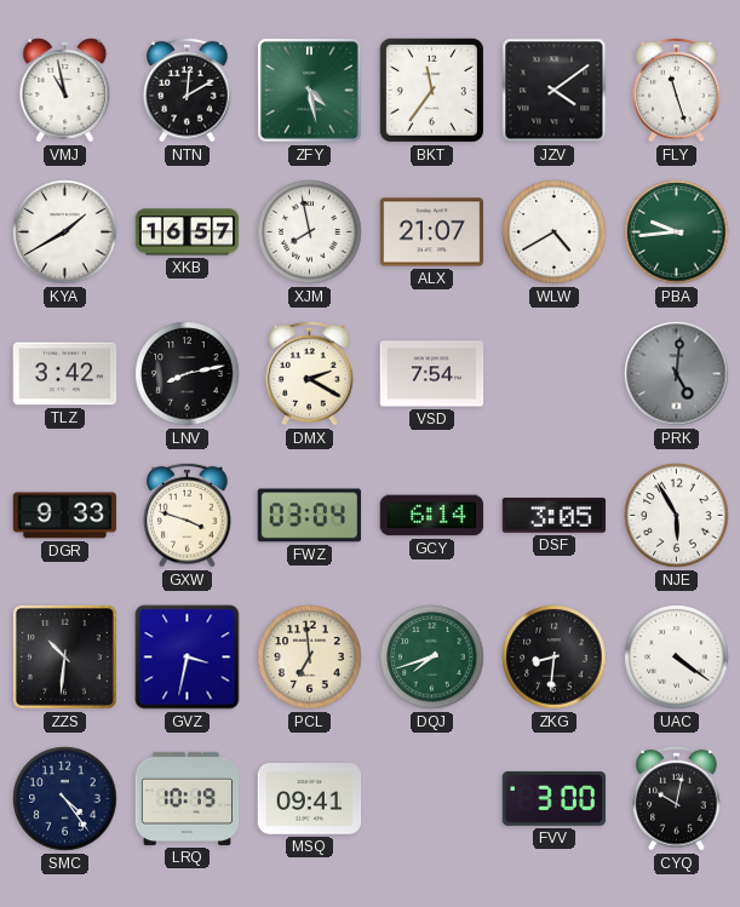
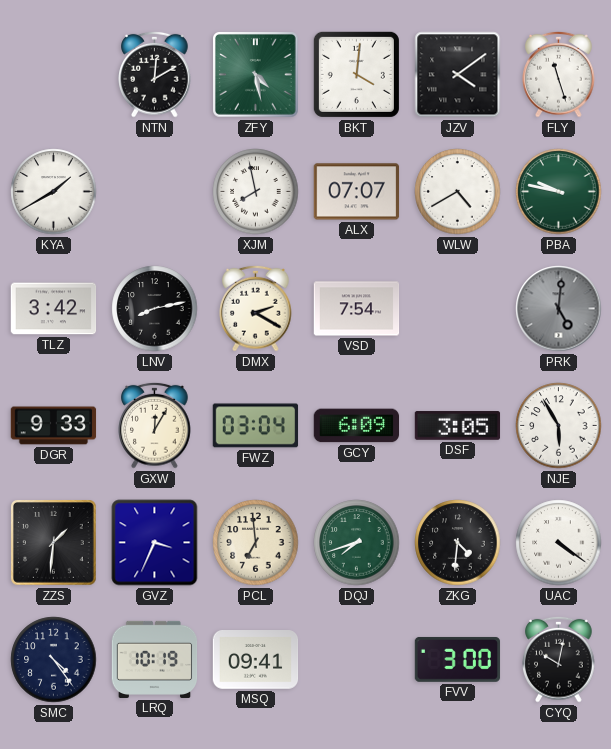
VMJ: 10:58 -> none (65, 91)
BKT: 11:36 -> 4:01 (356, 74)
XKB: 16:57 -> none (188, 233)
ALX: 21:07 -> 07:07 (357, 192)
PBA: 9:44 -> 9:47 (559, 192)
GXW: 3:48 -> 12:05 (155, 425)
GCY: 6:14 -> 6:09 (357, 426)
ZZS: 10:31 -> 1:31 (54, 543)
GVZ: 3:32 -> 3:34 (155, 543)
ZKG: 8:31 -> 4:31 (458, 543)
